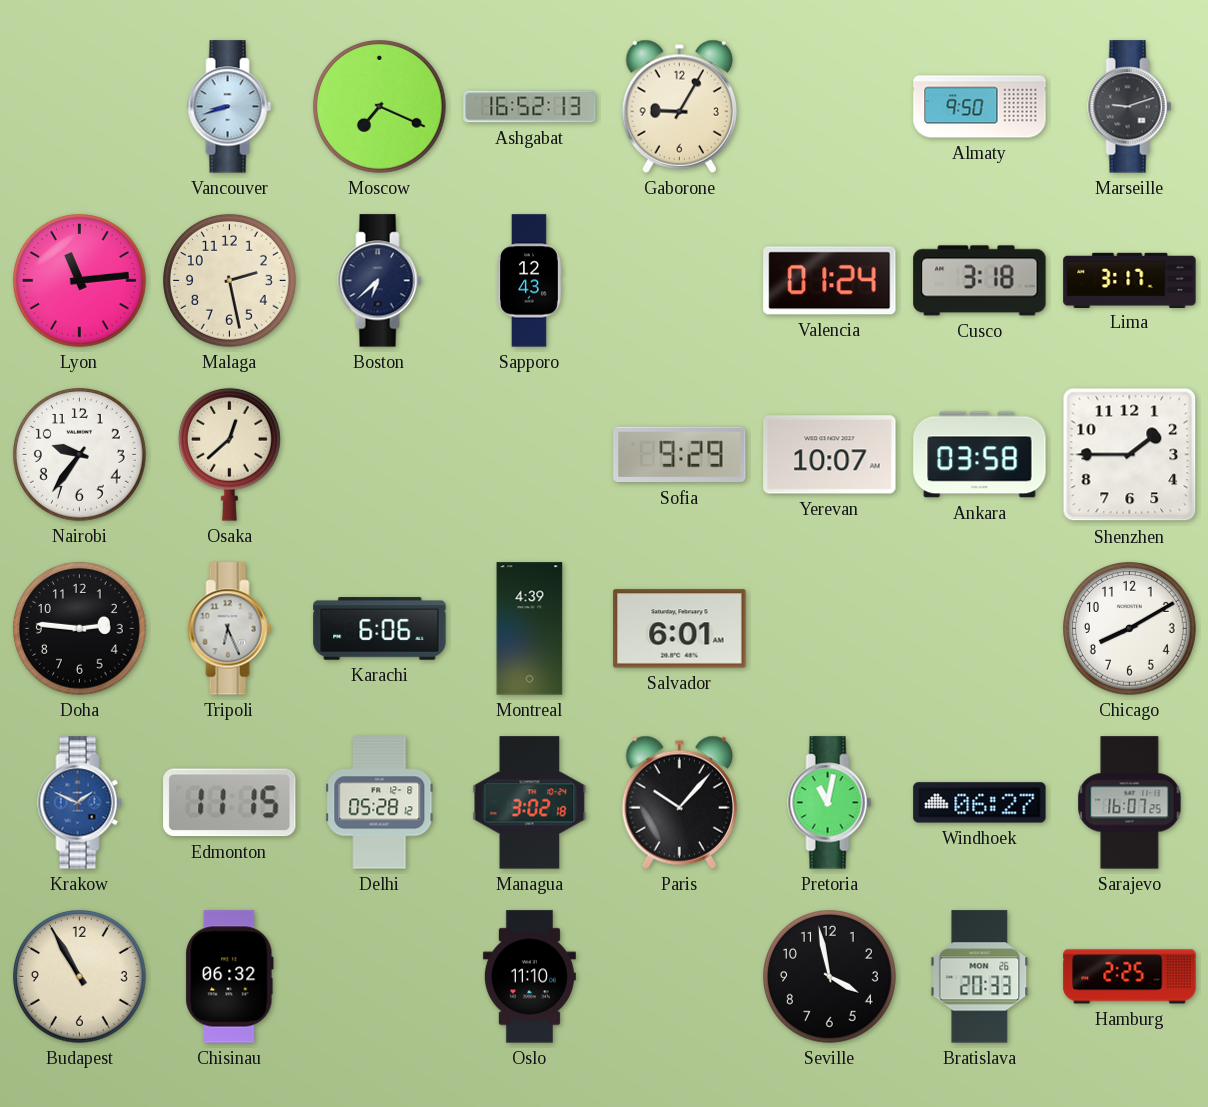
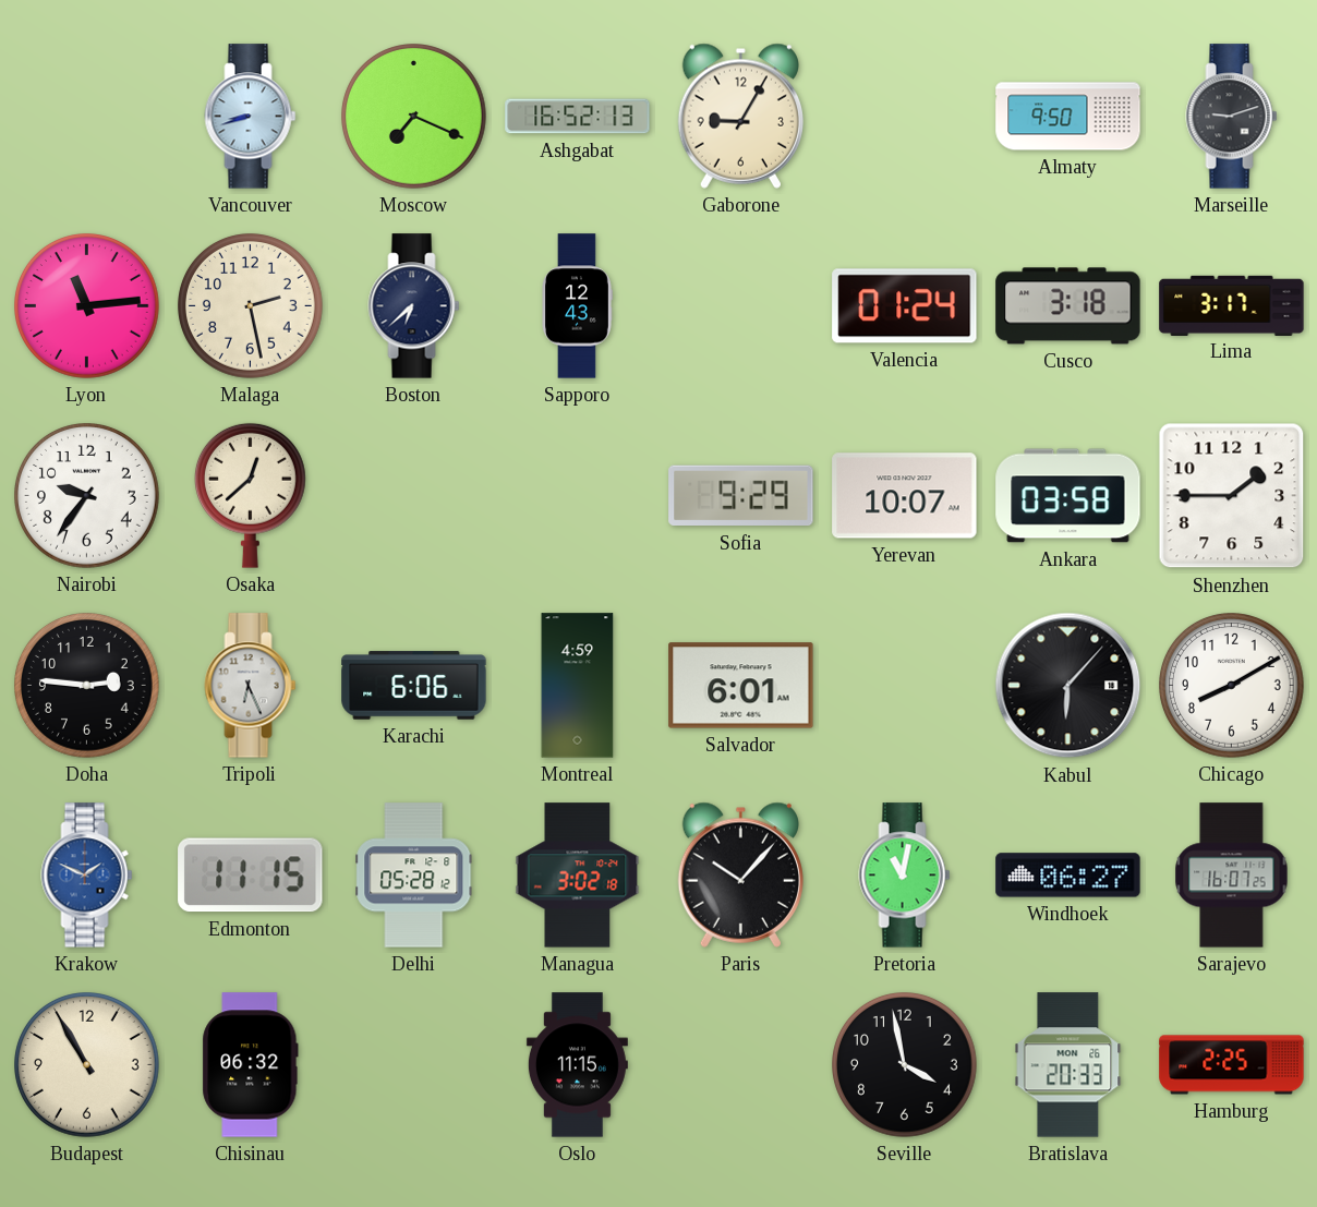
Montreal: 4:39 -> 4:59 (578, 686)
Kabul: none -> 6:07 (1068, 686)
Oslo: 11:10 -> 11:15 (577, 1065)
